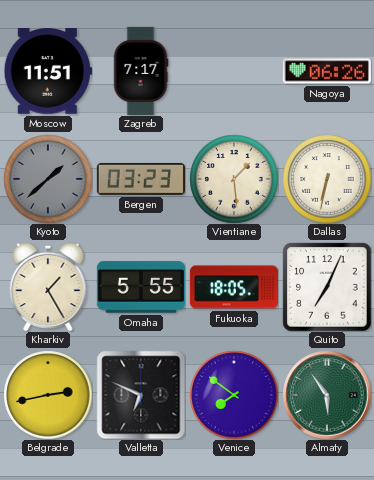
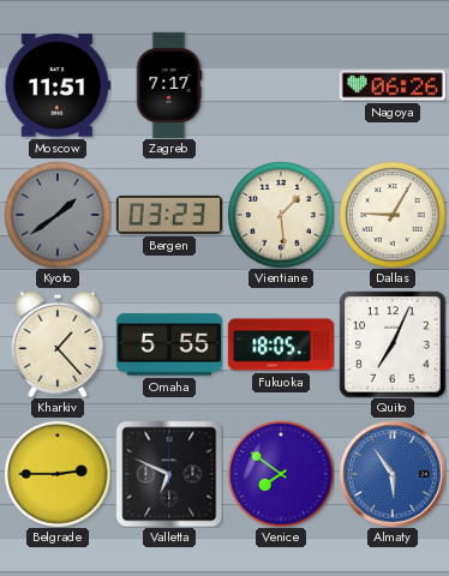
Kyoto: 1:38 -> 1:39 (58, 215)
Dallas: 6:32 -> 9:05 (393, 215)
Kharkiv: 1:25 -> 1:23 (58, 344)
Belgrade: 2:43 -> 2:45 (58, 474)
Almaty dial: green -> blue (393, 474)
